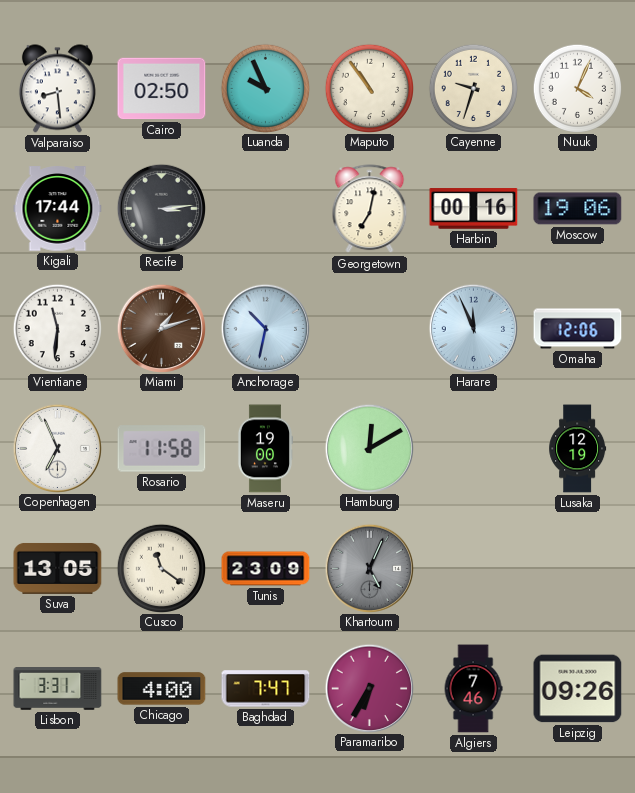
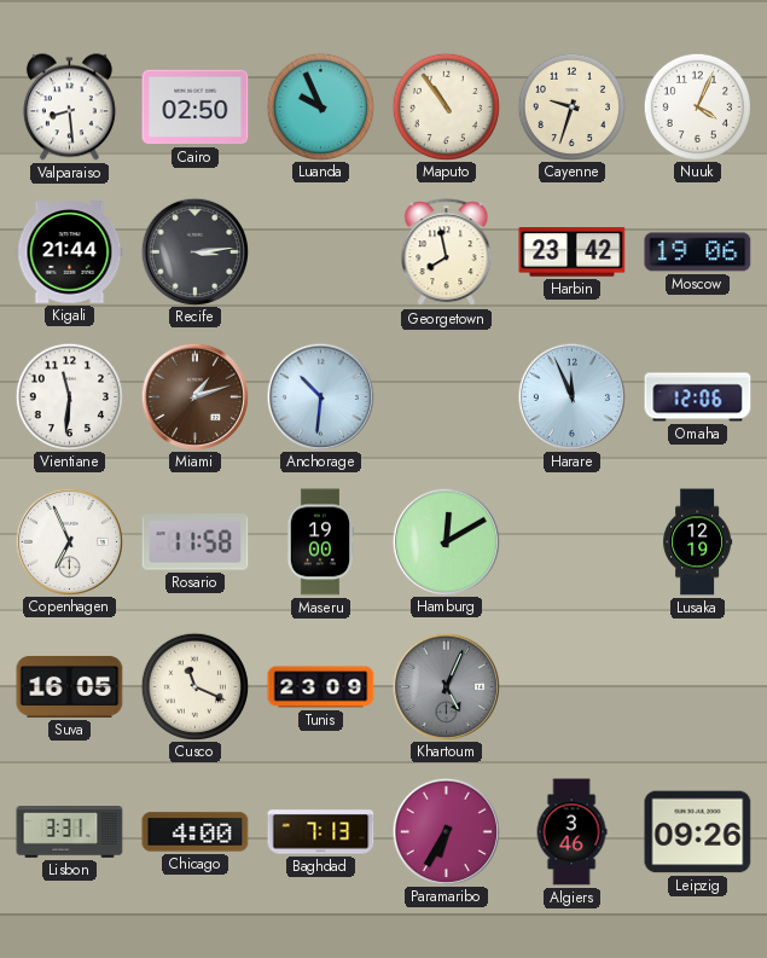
Kigali: 17:44 -> 21:44 (70, 252)
Georgetown: 7:02 -> 7:58 (447, 252)
Harbin: 00:16 -> 23:42 (573, 252)
Anchorage: 10:32 -> 10:31 (320, 396)
Suva: 13:05 -> 16:05 (70, 686)
Cusco: 11:21 -> 11:19 (194, 686)
Baghdad: 7:47 -> 7:13 (321, 832)
Algiers: 7:46 -> 3:46 (571, 832)
